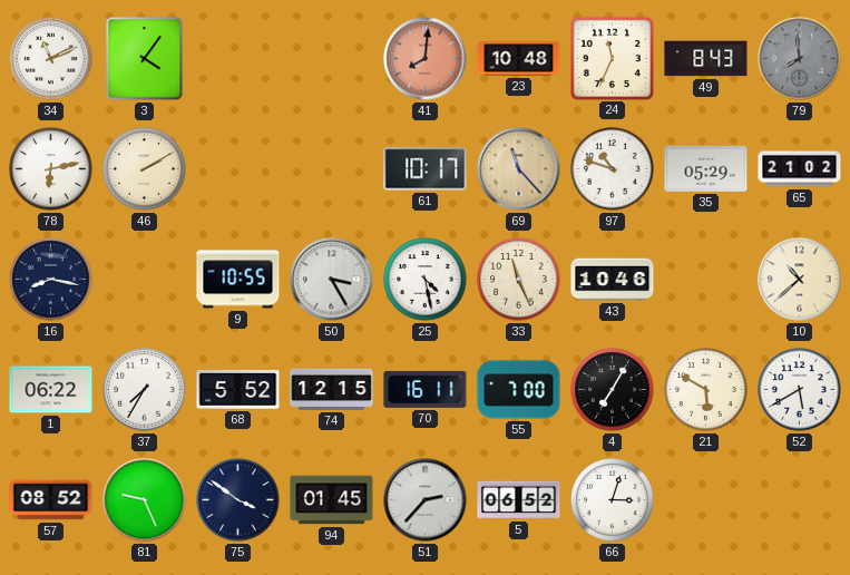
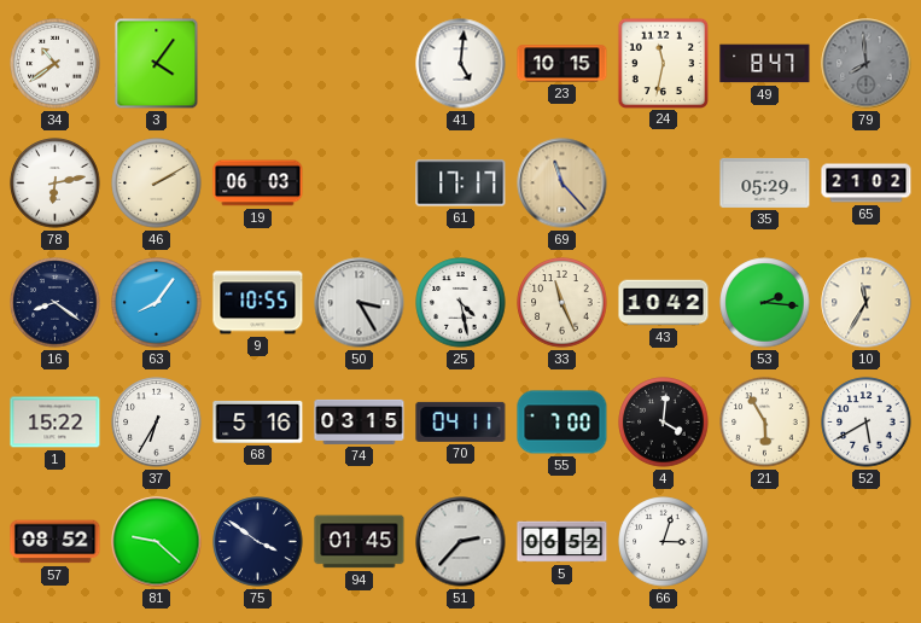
34: 11:11 -> 10:39 (56, 64)
41: 8:01 -> 5:01 (461, 64)
41 dial: salmon -> white (461, 64)
23: 10:48 -> 10:15 (562, 64)
24: 11:34 -> 11:32 (663, 63)
49: 8:43 -> 8:47 (765, 64)
19: none -> 06:03 (258, 184)
61: 10:17 -> 17:17 (461, 184)
97: 10:48 -> none (613, 169)
16: 8:17 -> 8:21 (56, 303)
63: none -> 8:06 (157, 303)
43: 10:46 -> 10:42 (664, 303)
53: none -> 2:16 (765, 303)
10: 10:38 -> 11:35 (867, 303)
1: 06:22 -> 15:22 (56, 423)
37: 7:35 -> 6:35 (157, 423)
68: 5:52 -> 5:16 (258, 421)
74: 12:15 -> 03:15 (360, 421)
70: 16:11 -> 04:11 (461, 421)
4: 7:05 -> 4:01 (664, 423)
21: 5:50 -> 5:55 (765, 423)
81: 9:26 -> 9:22 (157, 542)
